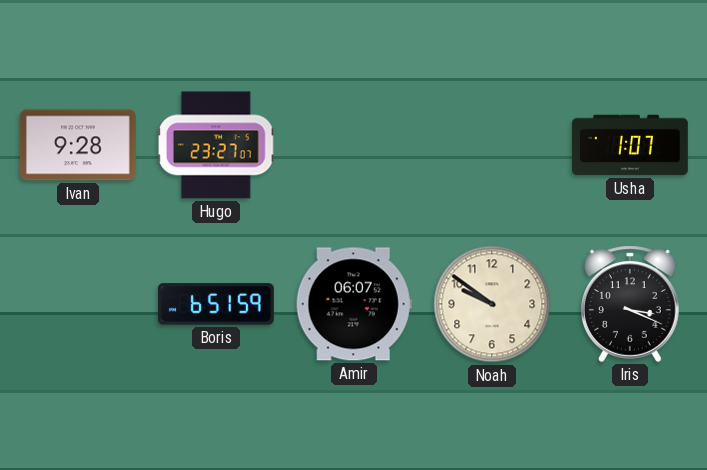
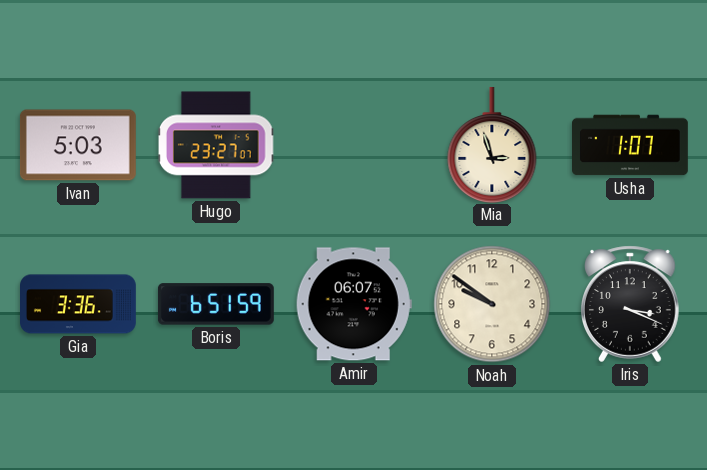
Ivan: 9:28 -> 5:03 (78, 145)
Mia: none -> 2:57 (492, 144)
Gia: none -> 3:36 (79, 304)
